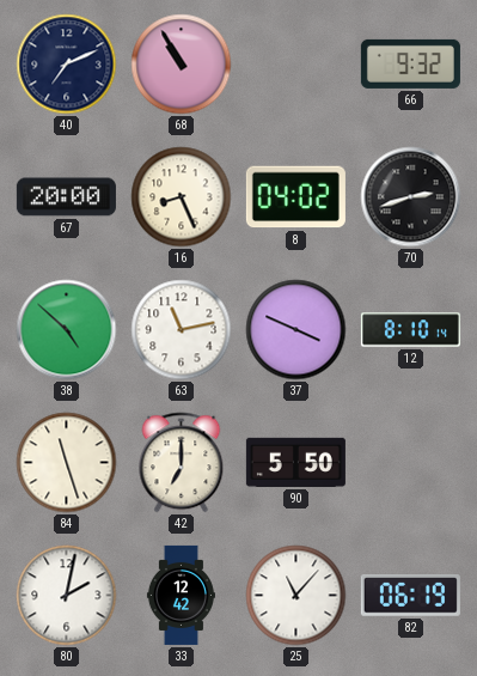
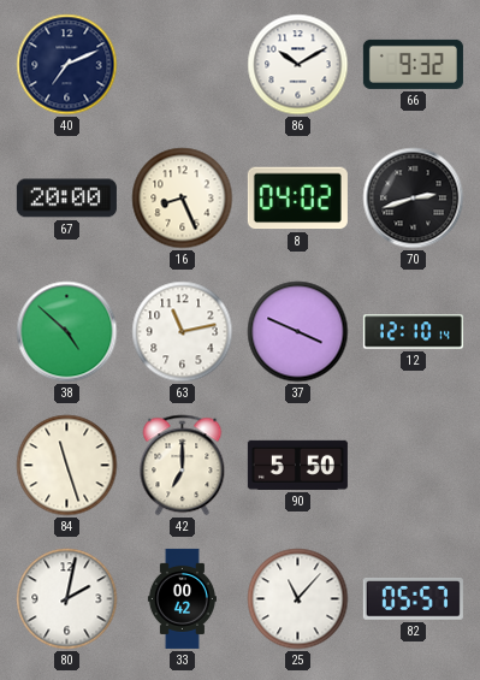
68: 10:55 -> none (182, 65)
86: none -> 10:10 (298, 65)
12: 8:10 -> 12:10 (413, 332)
33: 12:42 -> 00:42 (182, 598)
82: 06:19 -> 05:57 (413, 599)
